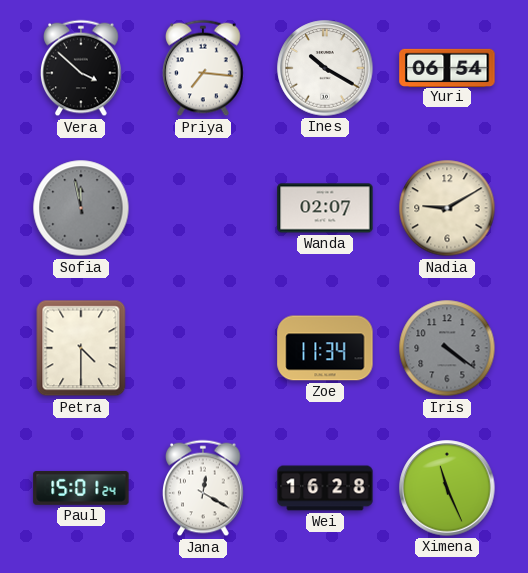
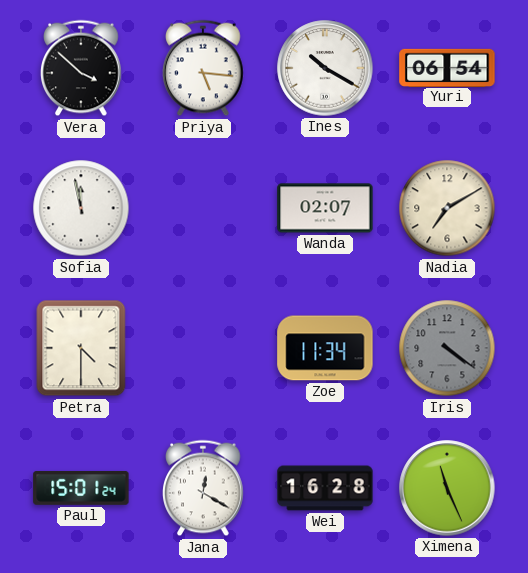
Priya: 7:16 -> 5:16 (203, 68)
Sofia dial: grey -> white (81, 208)
Nadia: 9:10 -> 7:10 (447, 208)
